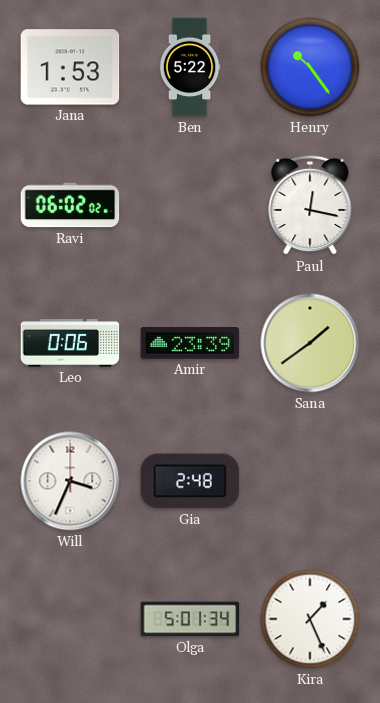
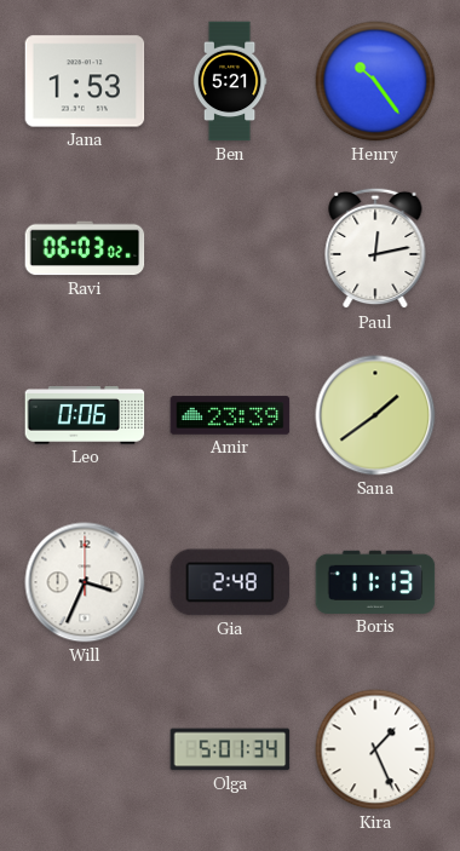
Ben: 5:22 -> 5:21 (230, 81)
Ravi: 06:02 -> 06:03 (85, 248)
Paul: 12:17 -> 12:13 (375, 248)
Boris: none -> 11:13 (375, 582)
